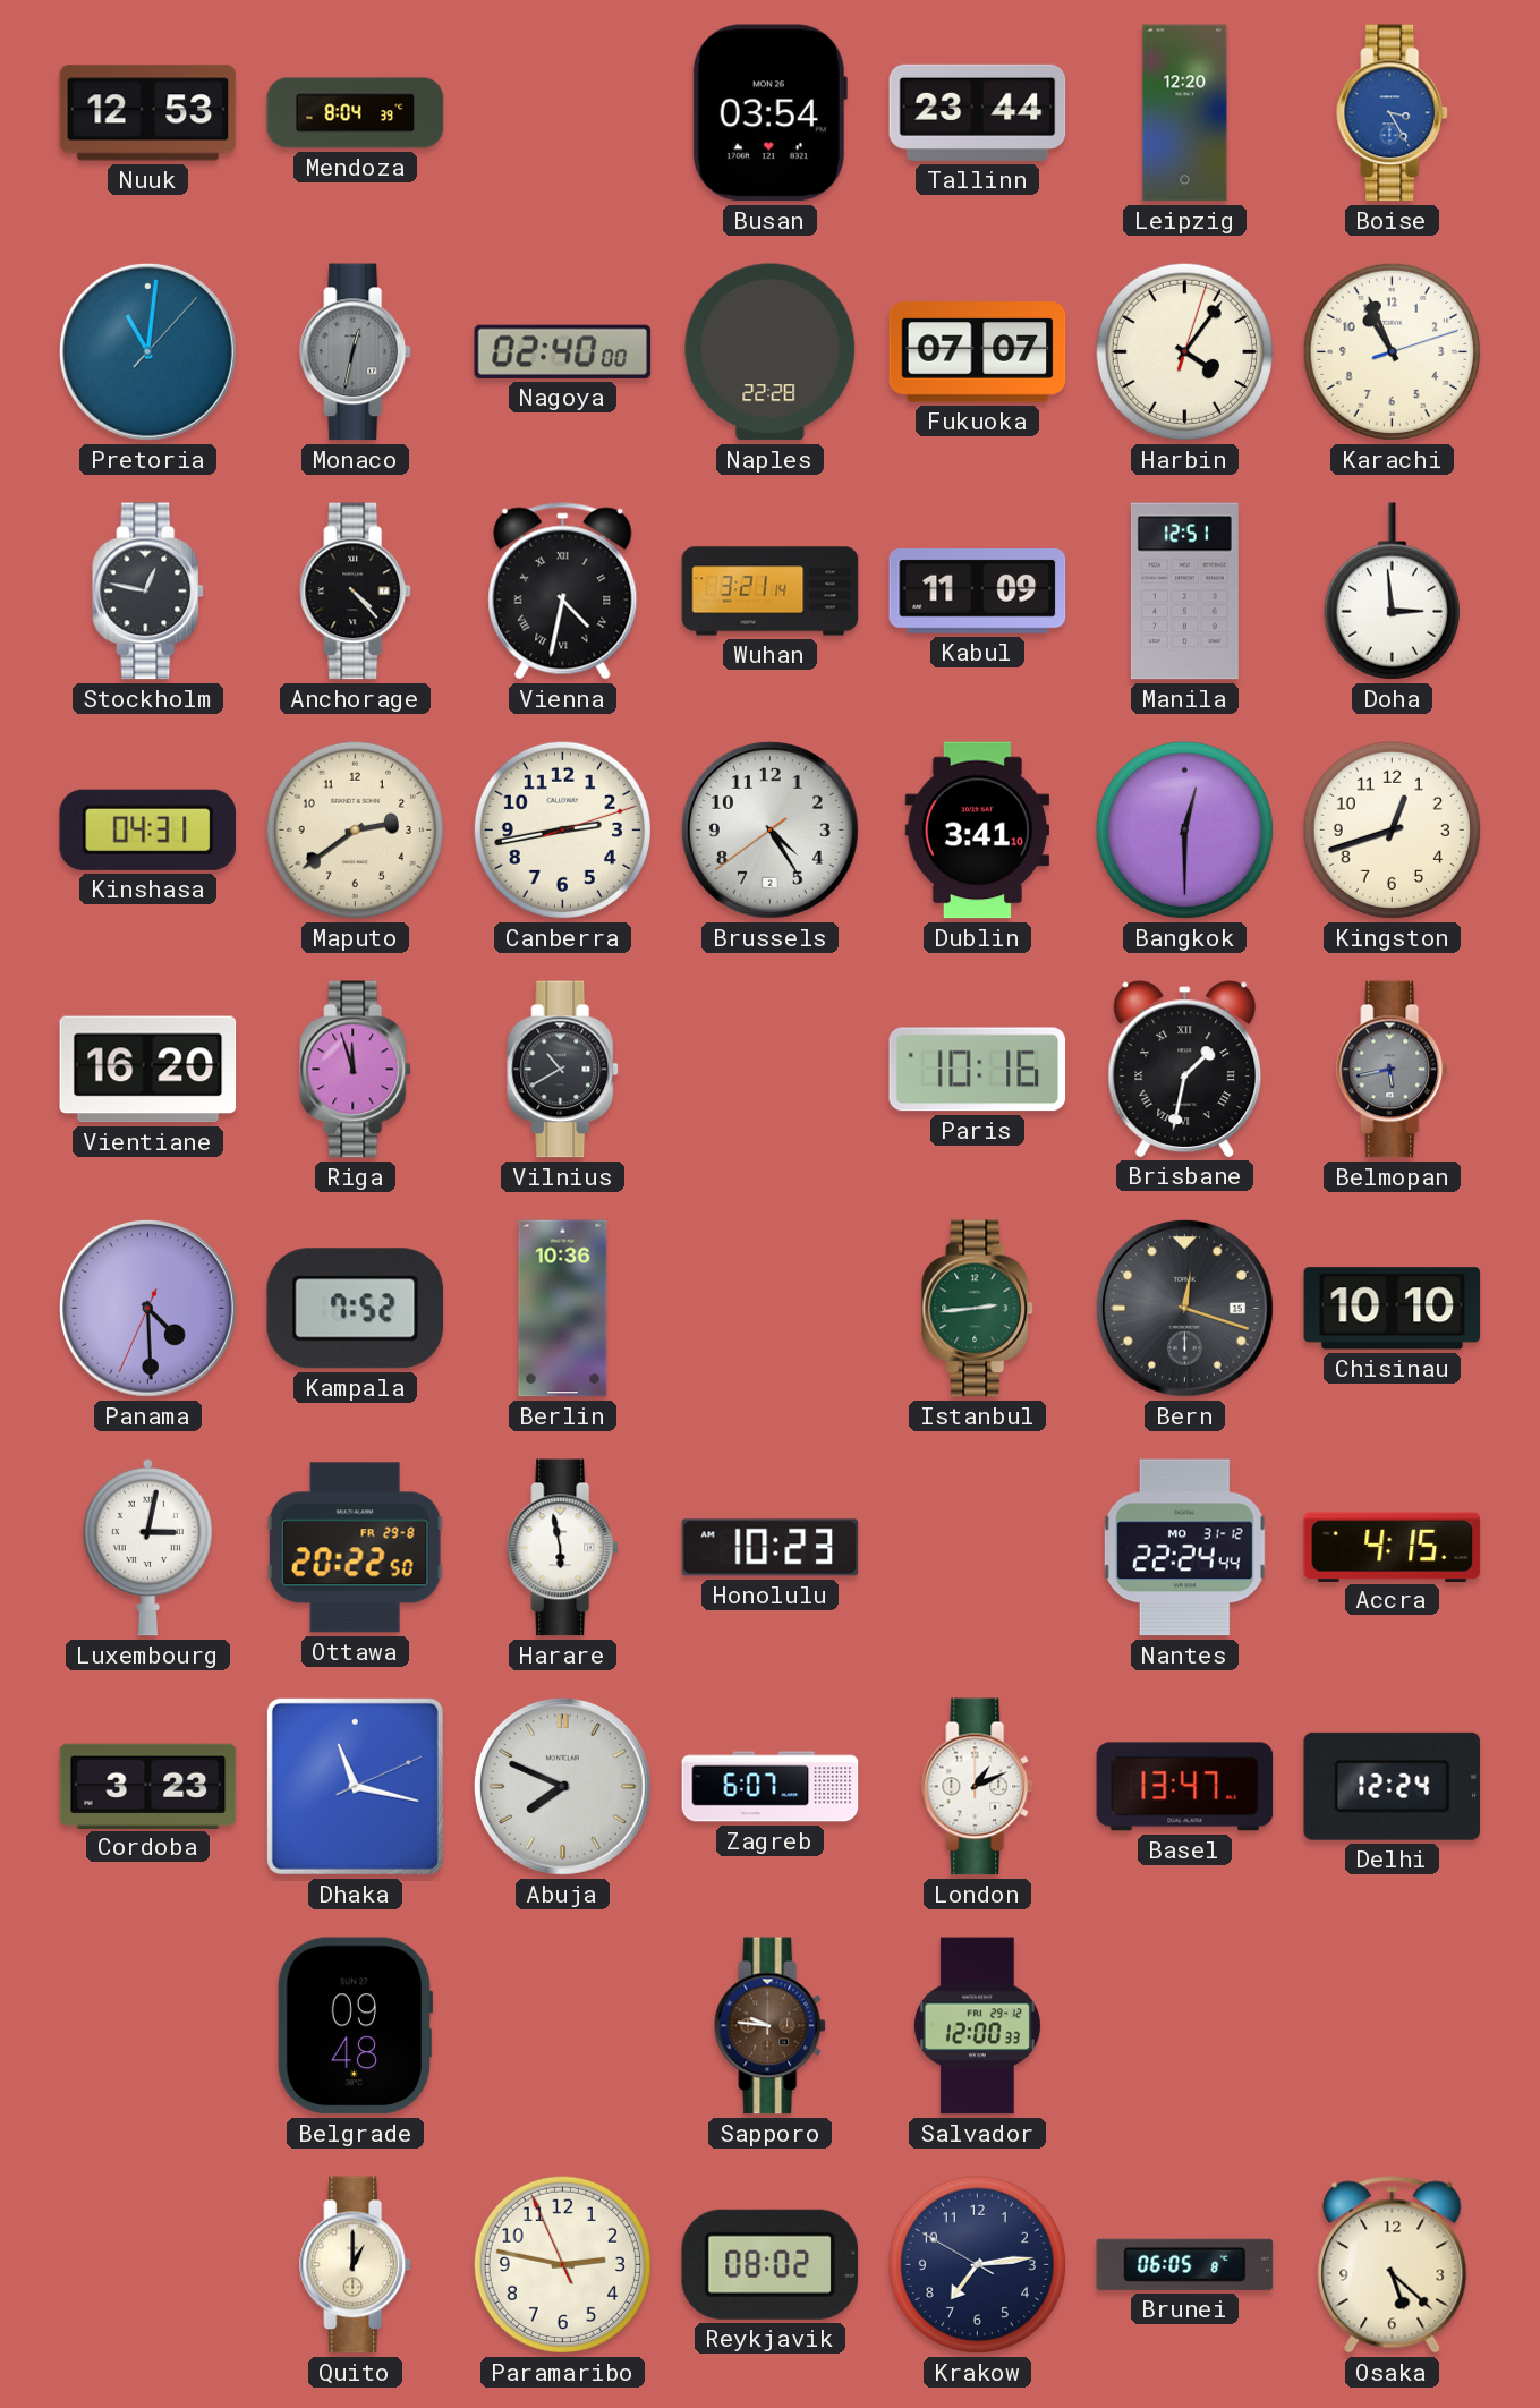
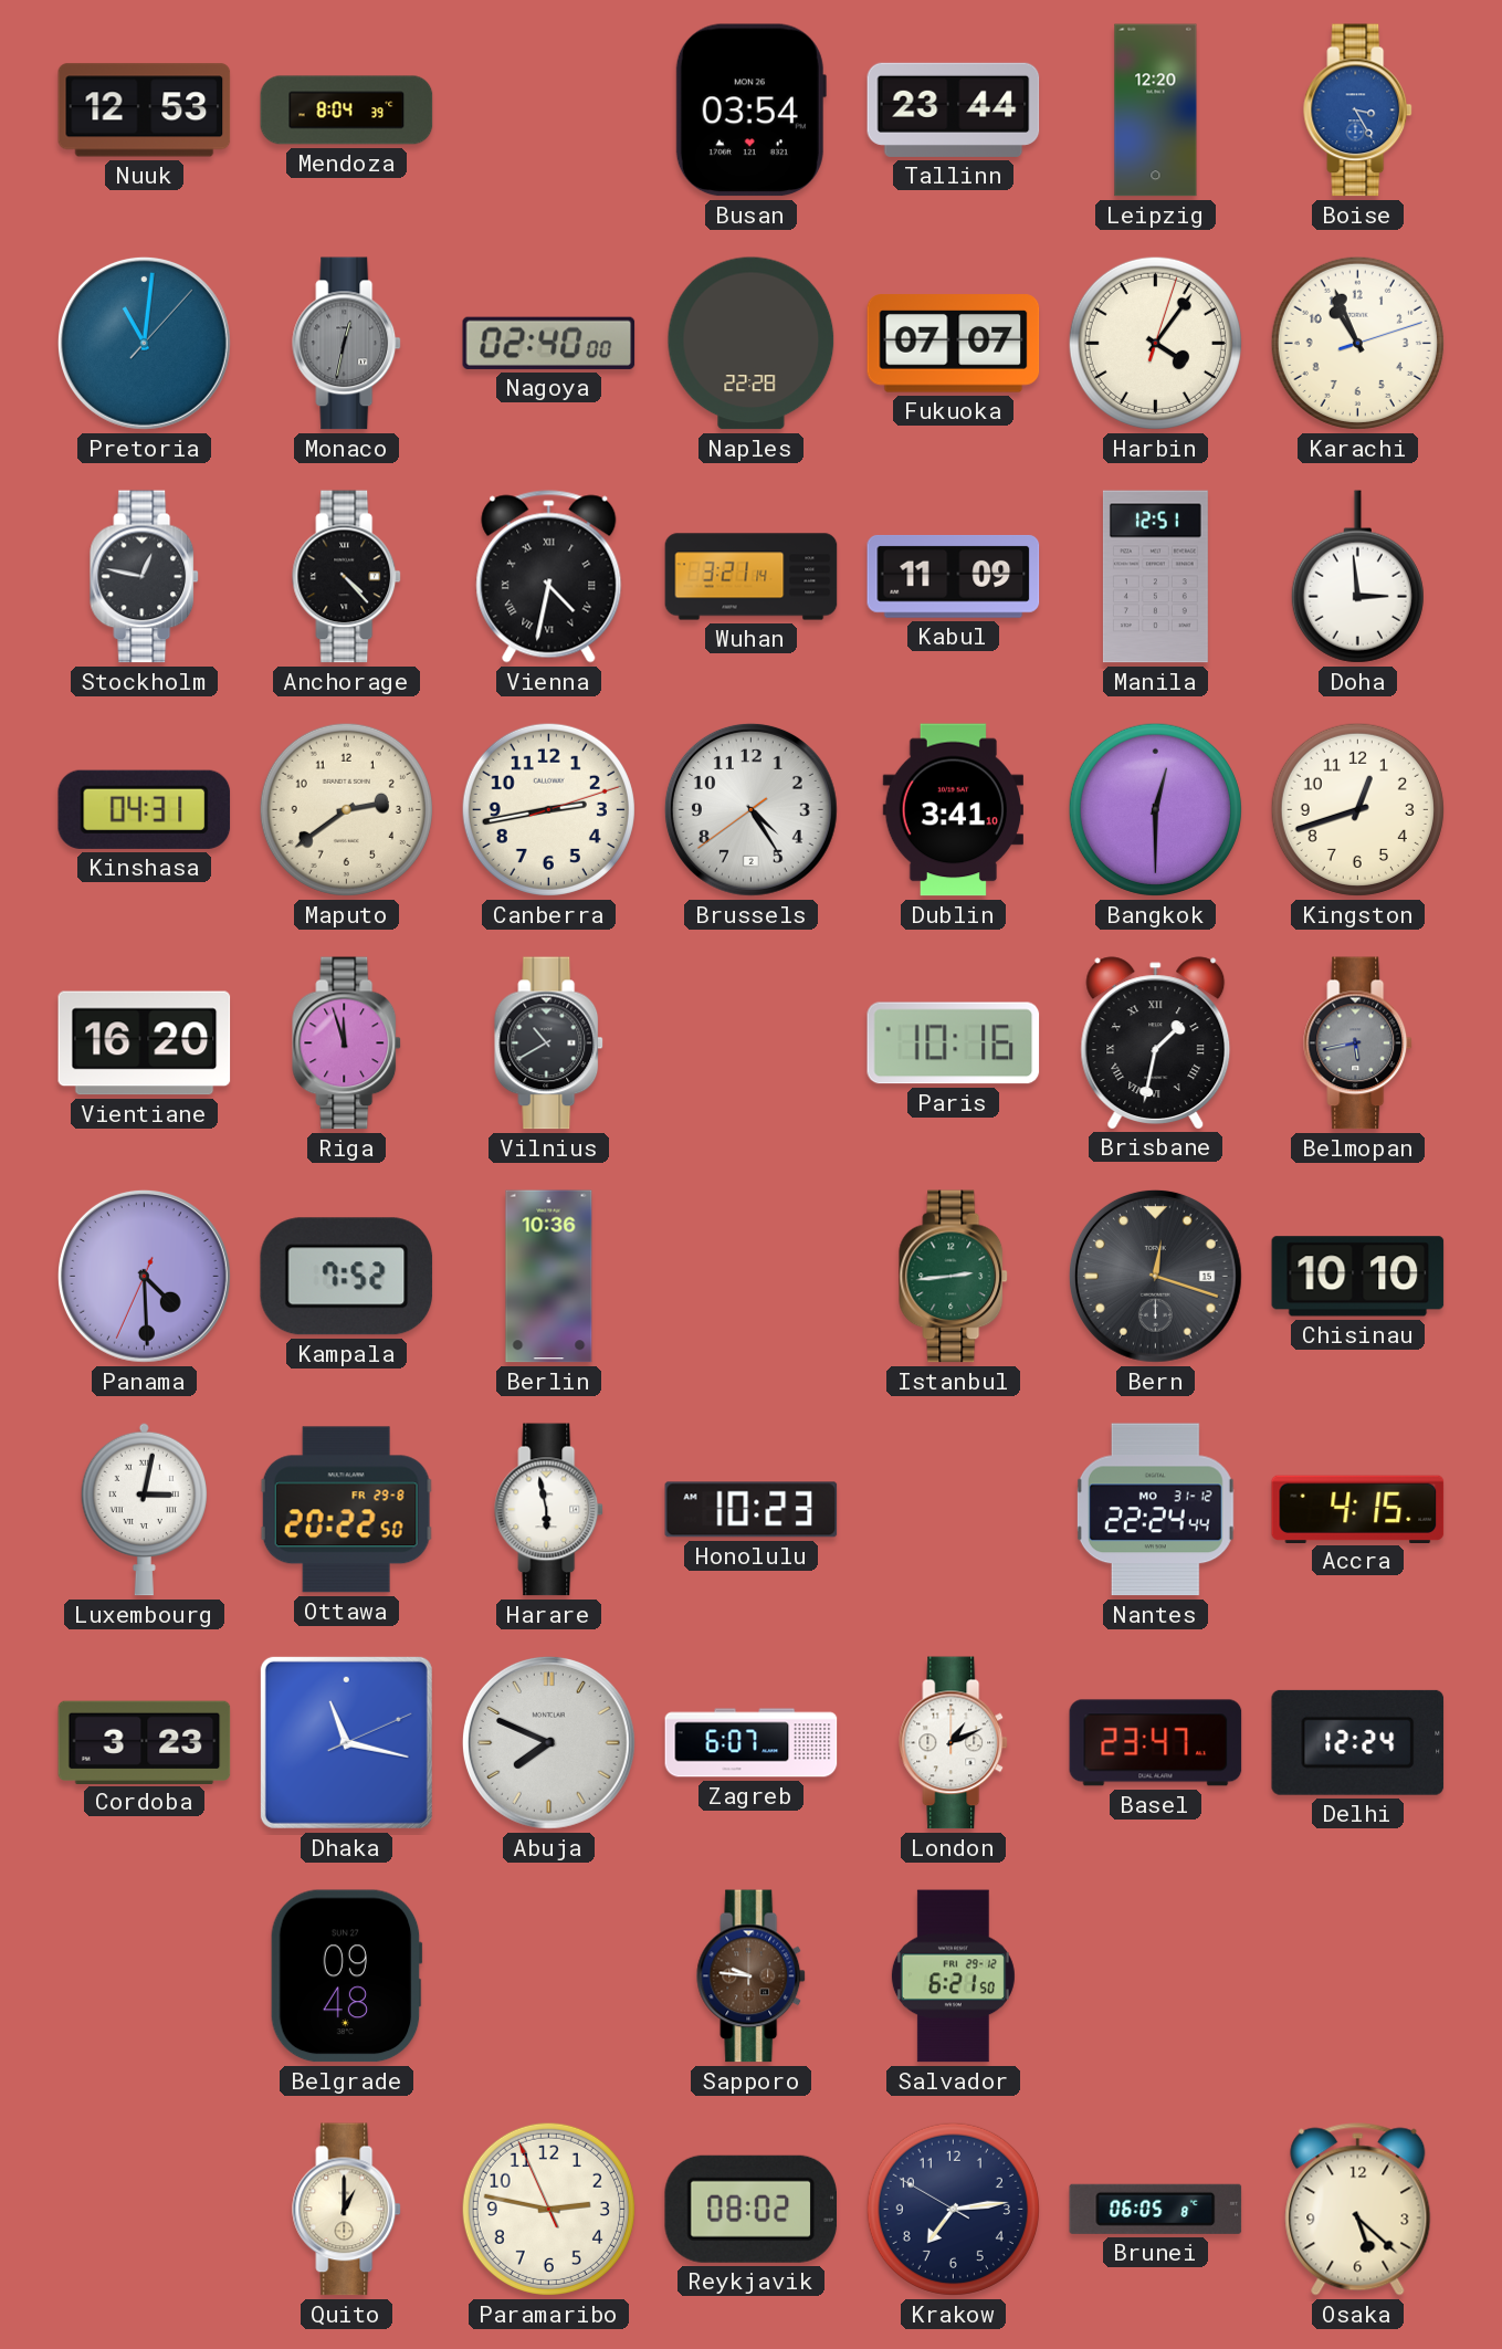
Basel: 13:47 -> 23:47 (1156, 1743)
Salvador: 12:00 -> 6:21 (953, 1976)
